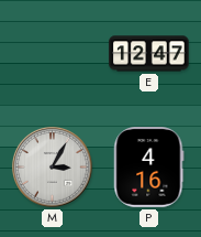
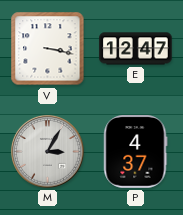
V: none -> 3:17 (48, 49)
P: 4:16 -> 4:37 (136, 152)
